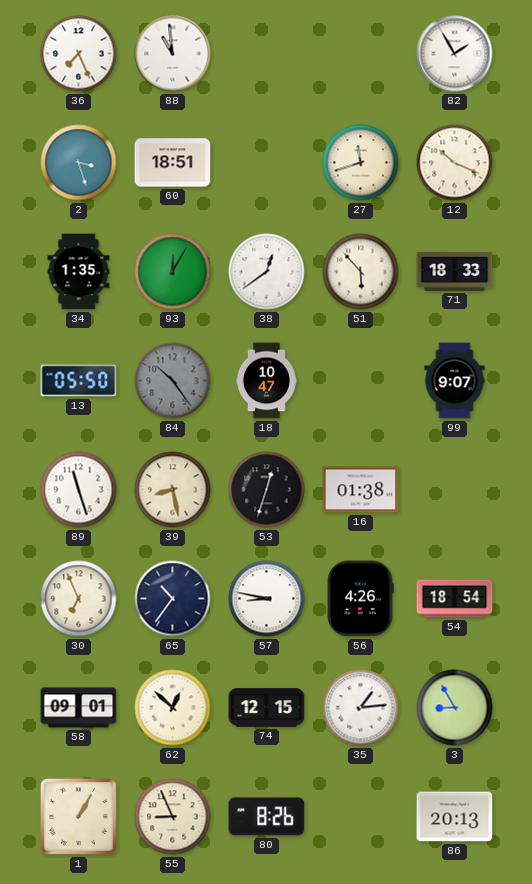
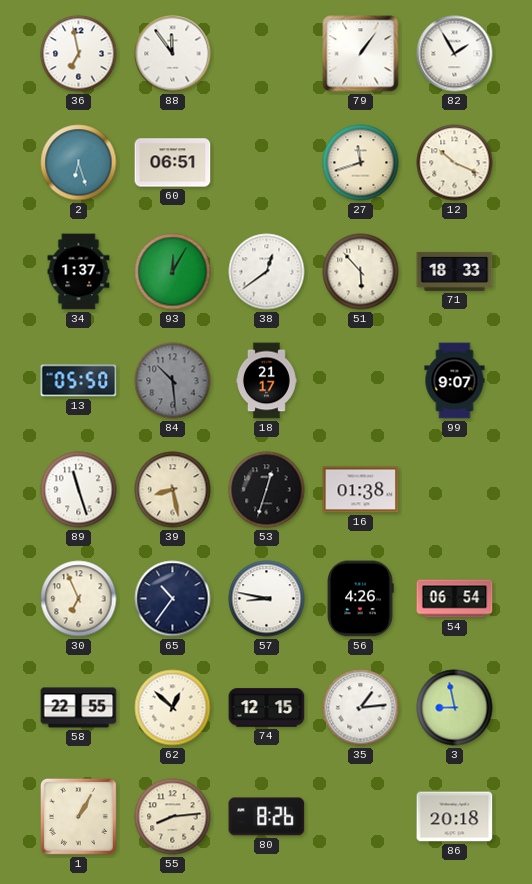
36: 7:26 -> 6:58 (79, 54)
88: 10:59 -> 11:54 (173, 54)
79: none -> 1:06 (361, 54)
2: 3:27 -> 6:27 (79, 163)
60: 18:51 -> 06:51 (173, 163)
34: 1:35 -> 1:37 (79, 272)
84: 10:24 -> 10:29 (173, 381)
18: 10:47 -> 21:17 (266, 381)
54: 18:54 -> 06:54 (455, 599)
58: 09:01 -> 22:55 (79, 708)
3: 8:55 -> 8:58 (455, 708)
55: 8:56 -> 8:14 (173, 817)
86: 20:13 -> 20:18 (455, 817)
